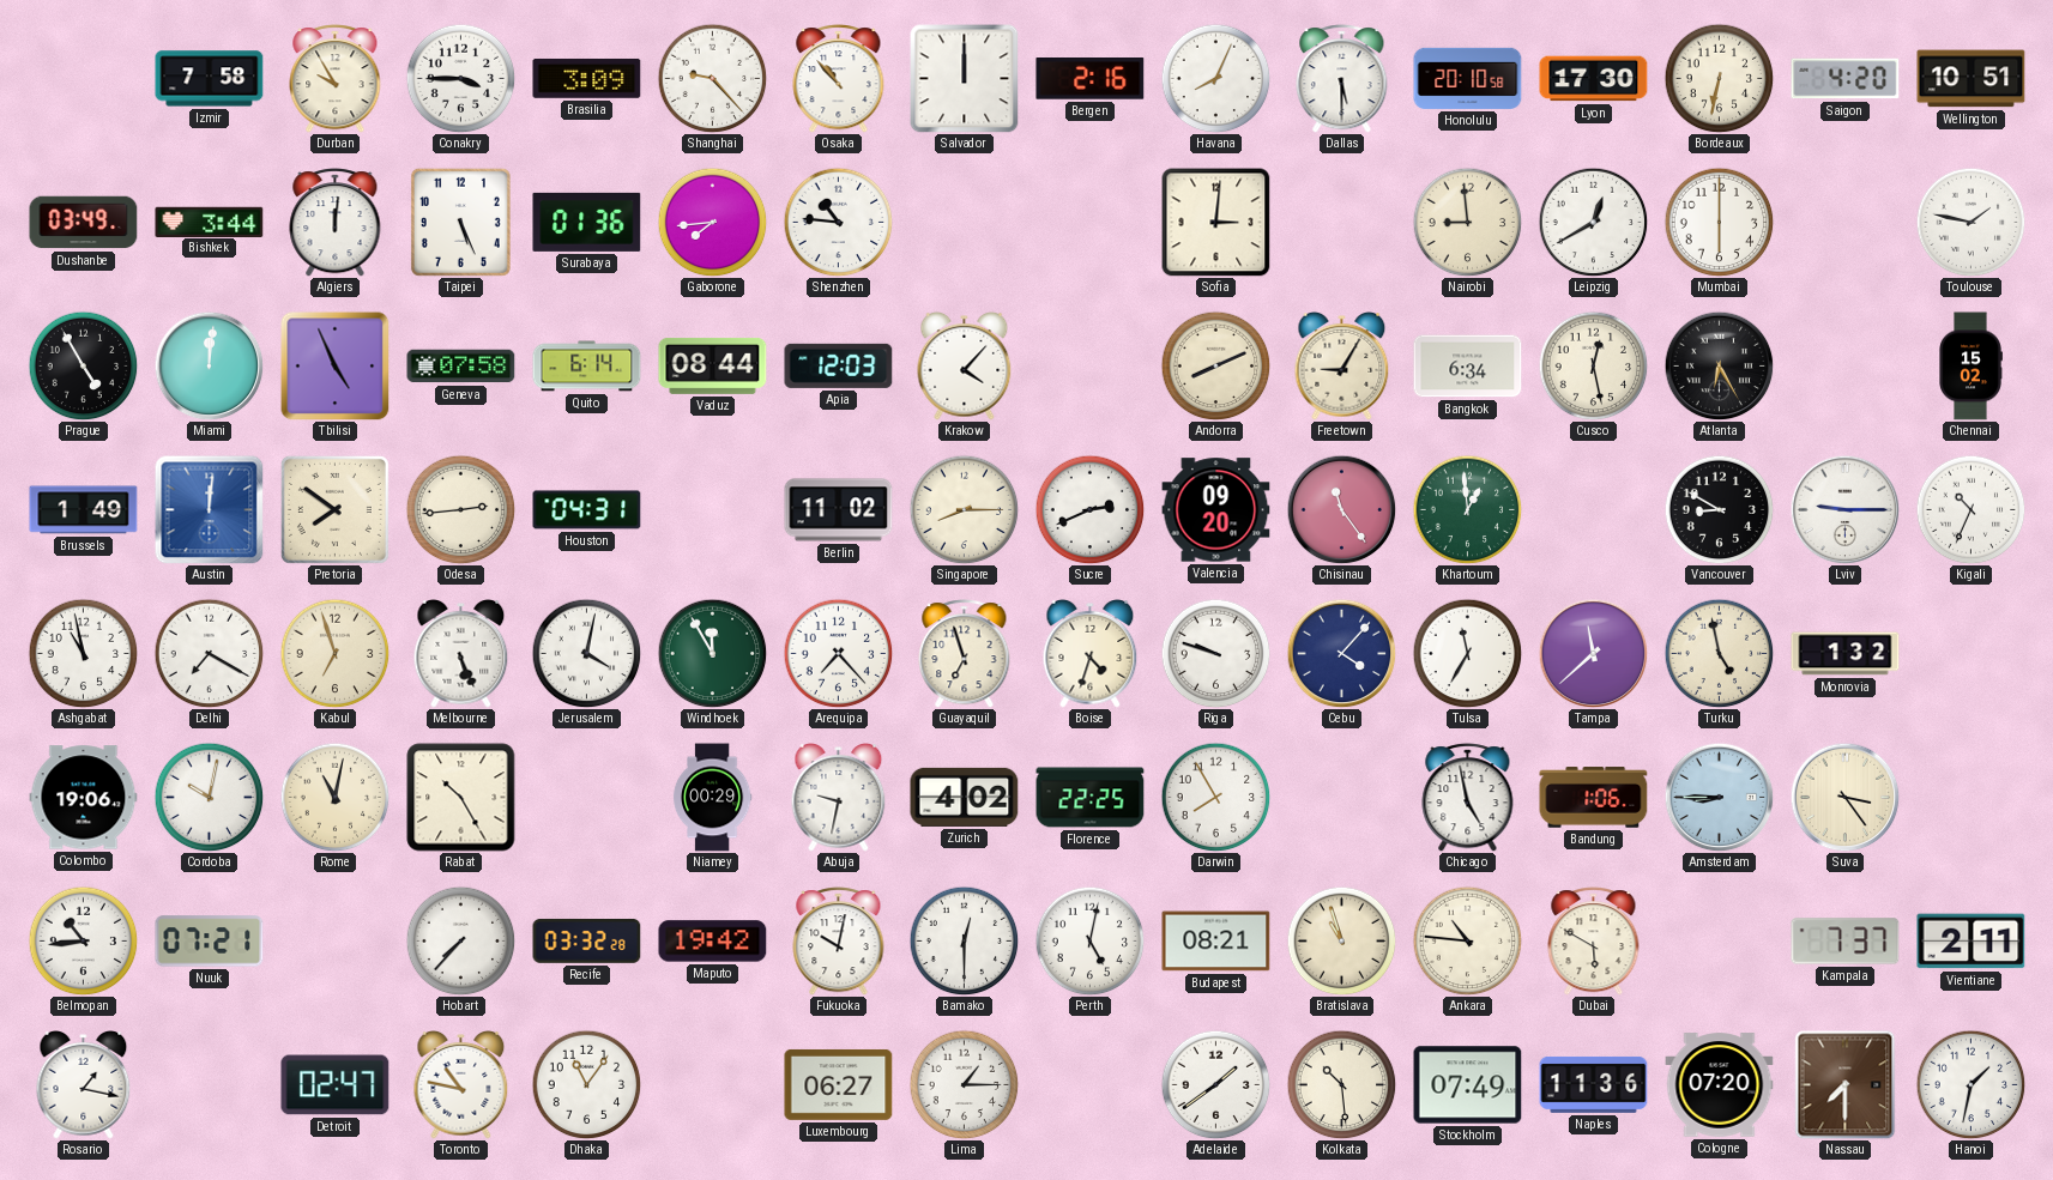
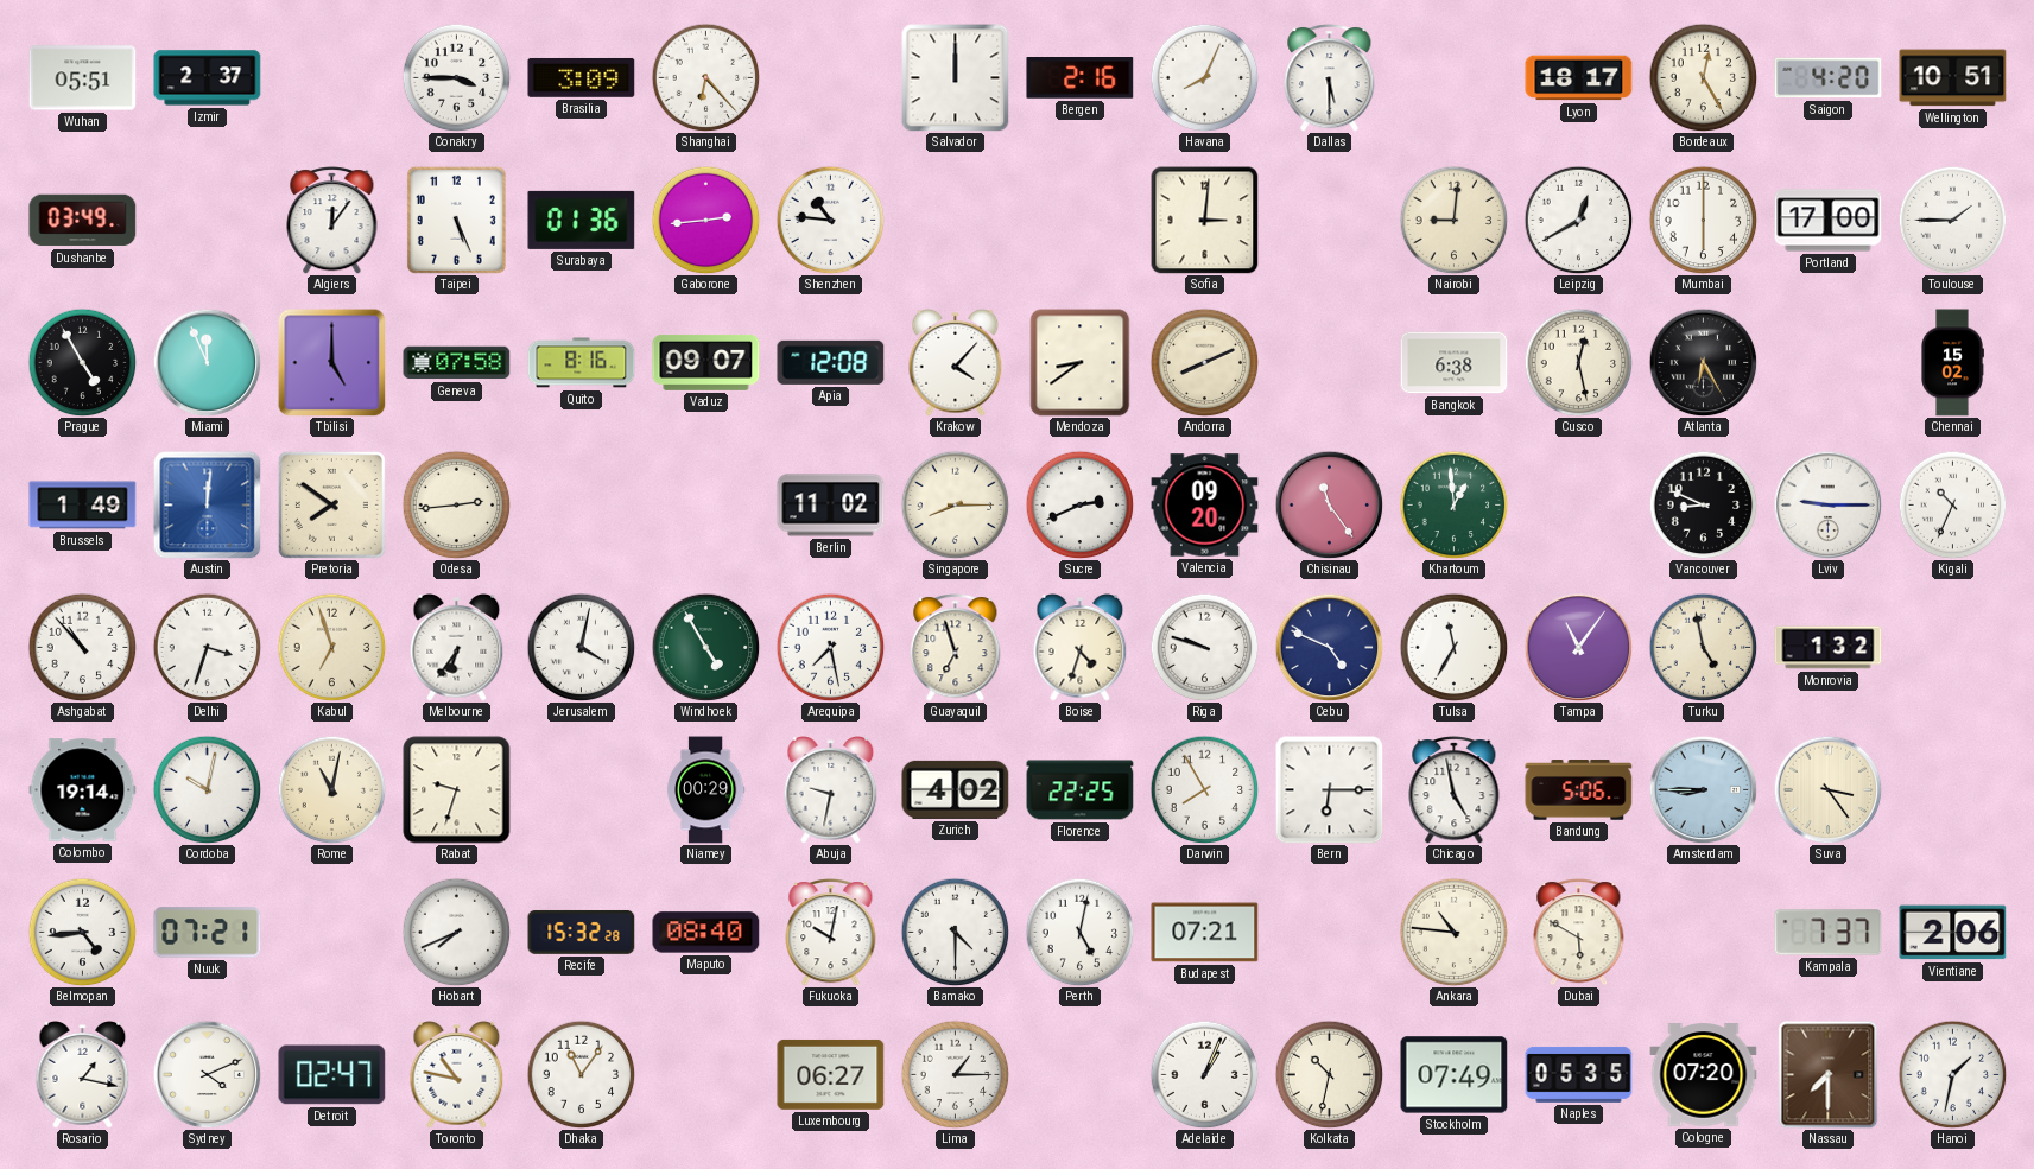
Wuhan: none -> 05:51 (83, 78)
Izmir: 7:58 -> 2:37 (208, 78)
Durban: 9:55 -> none (336, 79)
Shanghai: 9:23 -> 6:23 (705, 77)
Osaka: 10:53 -> none (839, 79)
Honolulu: 20:10 -> none (1468, 78)
Lyon: 17:30 -> 18:17 (1579, 78)
Bordeaux: 6:32 -> 12:25 (1703, 77)
Bishkek: 3:44 -> none (210, 222)
Algiers: 12:01 -> 12:06 (332, 221)
Gaborone: 7:44 -> 2:44 (705, 220)
Nairobi: 8:59 -> 9:01 (1453, 220)
Portland: none -> 17:00 (1829, 221)
Toulouse: 1:47 -> 1:45 (1952, 220)
Miami: 12:01 -> 11:56 (207, 362)
Tbilisi: 4:56 -> 5:00 (331, 362)
Quito: 6:14 -> 8:16 (582, 363)
Vaduz: 08:44 -> 09:07 (706, 362)
Apia: 12:03 -> 12:08 (831, 362)
Mendoza: none -> 8:39 (1081, 363)
Freetown: 9:05 -> none (1342, 367)
Bangkok: 6:34 -> 6:38 (1455, 363)
Houston: 04:31 -> none (587, 510)
Vancouver: 8:50 -> 8:49 (1703, 504)
Ashgabat: 10:58 -> 10:53 (82, 647)
Delhi: 7:20 -> 3:33 (207, 647)
Melbourne: 5:26 -> 6:36 (457, 648)
Windhoek: 11:55 -> 4:55 (705, 647)
Arequipa: 7:23 -> 7:28 (830, 647)
Cebu: 4:07 -> 4:49 (1329, 647)
Tampa: 11:38 -> 11:06 (1578, 647)
Colombo: 19:06 -> 19:14 (83, 790)
Rabat: 10:25 -> 9:33 (457, 790)
Bern: none -> 6:15 (1330, 790)
Bandung: 1:06 -> 5:06 (1579, 790)
Belmopan: 10:44 -> 4:44 (82, 932)
Hobart: 7:37 -> 7:41 (456, 932)
Recife: 03:32 -> 15:32 (582, 932)
Maputo: 19:42 -> 08:40 (706, 933)
Bamako: 12:30 -> 4:30 (955, 932)
Budapest: 08:21 -> 07:21 (1205, 933)
Bratislava: 10:57 -> none (1341, 940)
Vientiane: 2:11 -> 2:06 (1953, 933)
Sydney: none -> 4:11 (207, 1074)
Adelaide: 1:39 -> 1:04 (1204, 1074)
Kolkata: 10:29 -> 10:32 (1329, 1074)
Naples: 11:36 -> 05:35 (1579, 1074)
